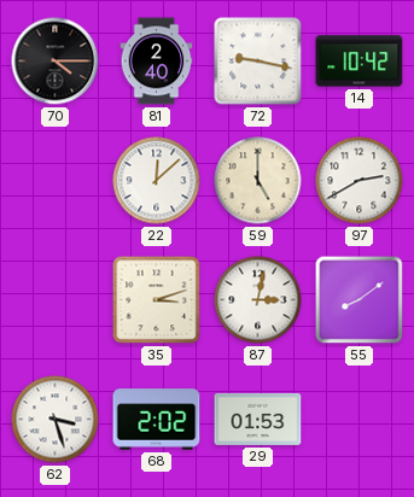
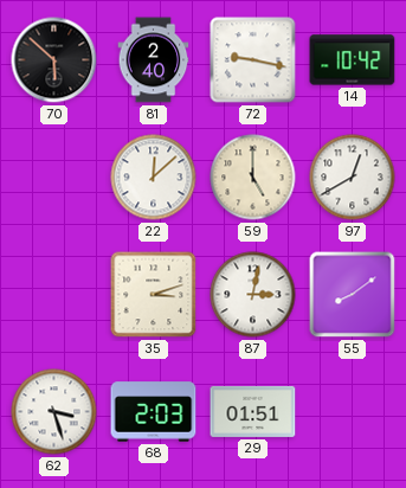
70: 4:15 -> 5:52 (54, 60)
97: 2:40 -> 12:40 (353, 178)
68: 2:02 -> 2:03 (154, 412)
29: 01:53 -> 01:51 (253, 411)
